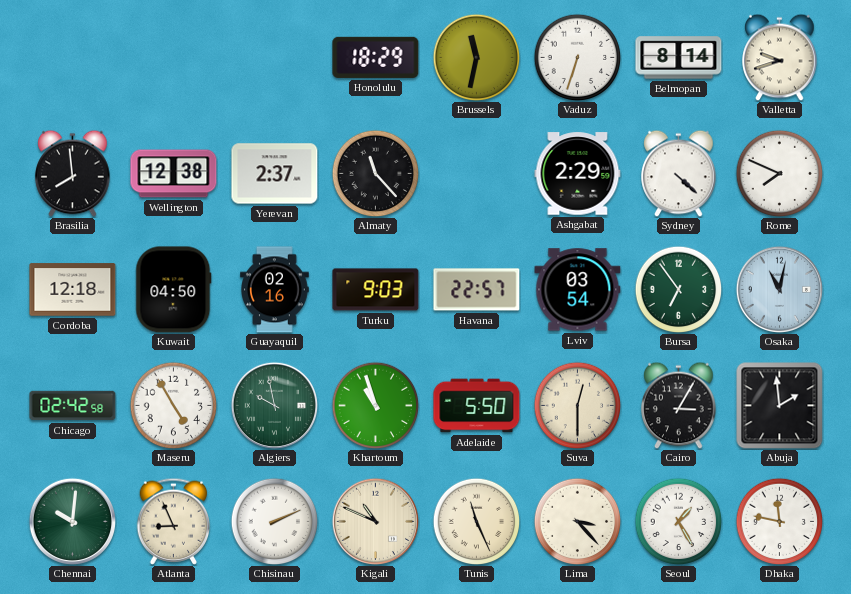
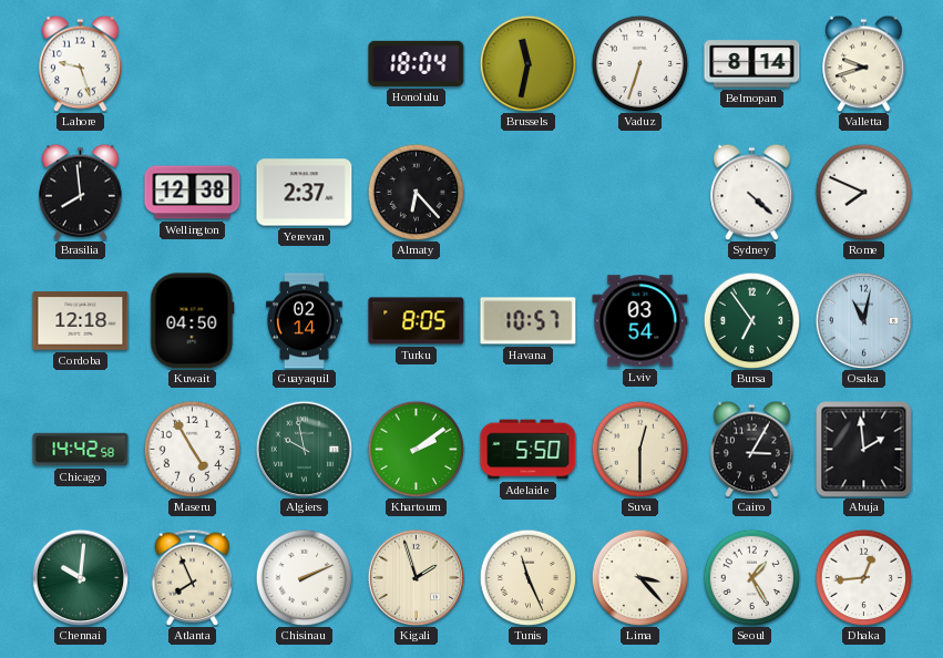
Lahore: none -> 9:27 (81, 63)
Honolulu: 18:29 -> 18:04 (417, 63)
Almaty: 11:23 -> 6:23 (416, 192)
Ashgabat: 2:29 -> none (578, 174)
Guayaquil: 02:16 -> 02:14 (305, 321)
Turku: 9:03 -> 8:05 (417, 321)
Havana: 22:57 -> 10:57 (529, 321)
Chicago: 02:42 -> 14:42 (81, 450)
Khartoum: 10:57 -> 2:09 (416, 449)
Atlanta: 8:56 -> 7:56 (193, 577)
Kigali: 10:49 -> 1:57 (416, 577)
Dhaka: 11:47 -> 12:44 (863, 577)
